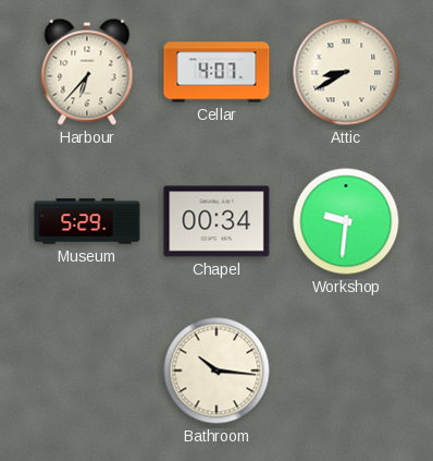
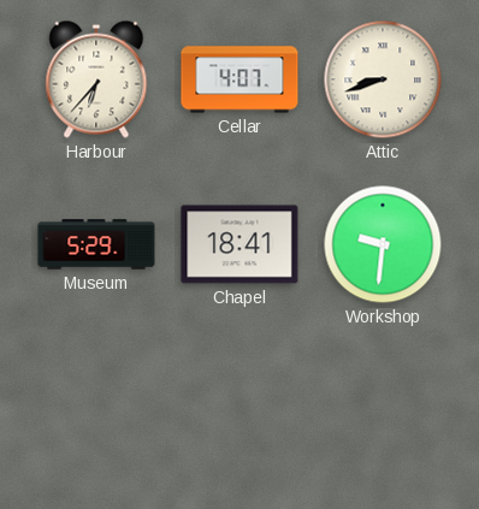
Attic: 8:40 -> 8:42 (383, 79)
Chapel: 00:34 -> 18:41 (239, 244)
Bathroom: 10:16 -> none (216, 371)
